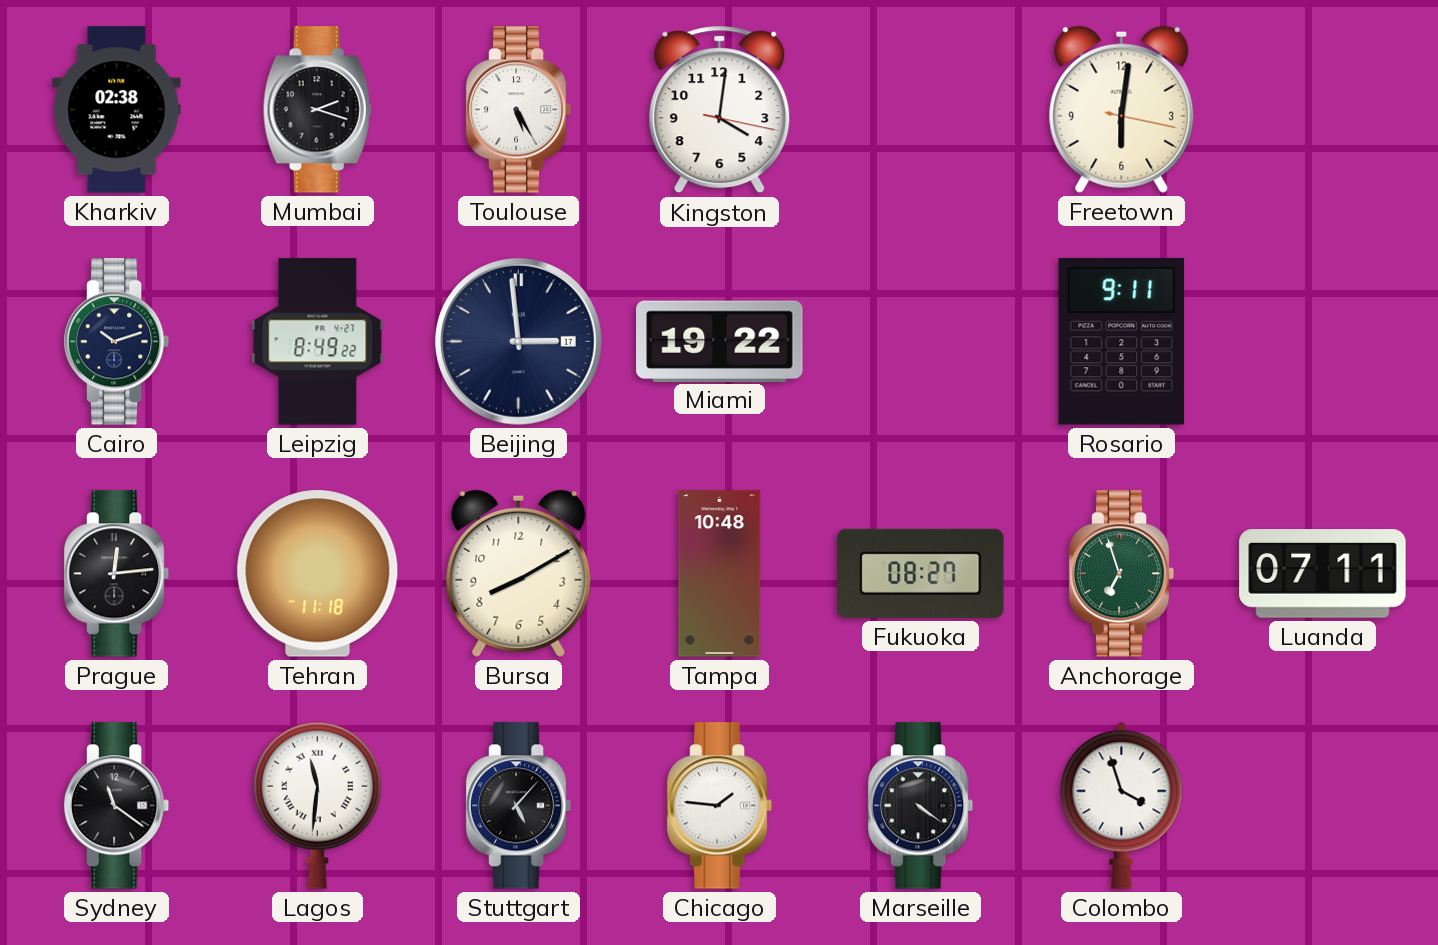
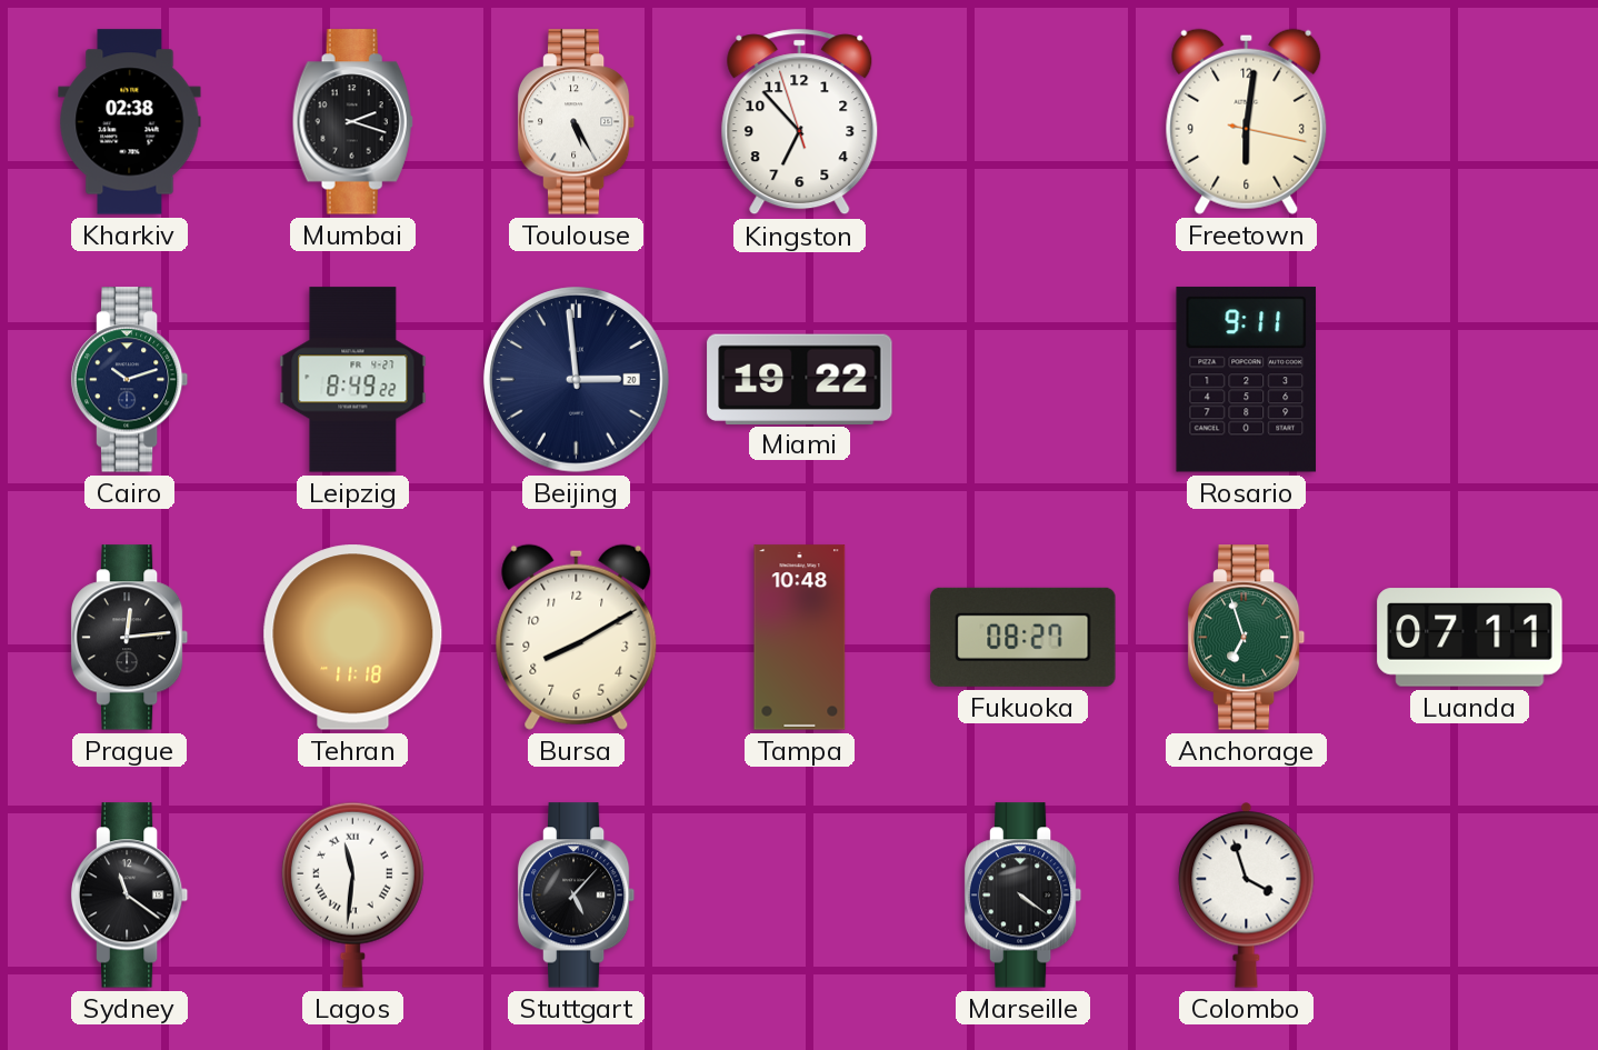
Kingston: 4:01 -> 6:52 (800, 122)
Beijing date: 17 -> 20 (577, 380)
Chicago: 1:46 -> none (720, 806)
